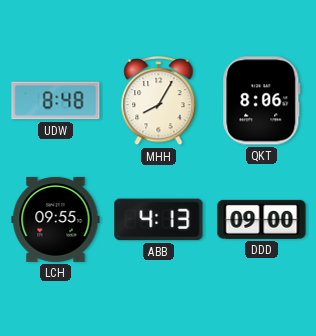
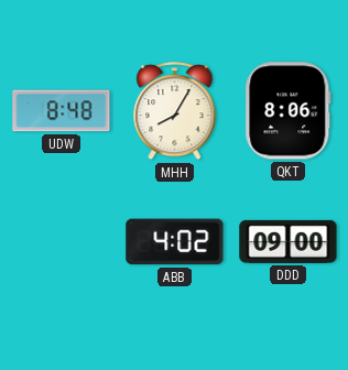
LCH: 09:55 -> none (56, 219)
ABB: 4:13 -> 4:02 (175, 242)
